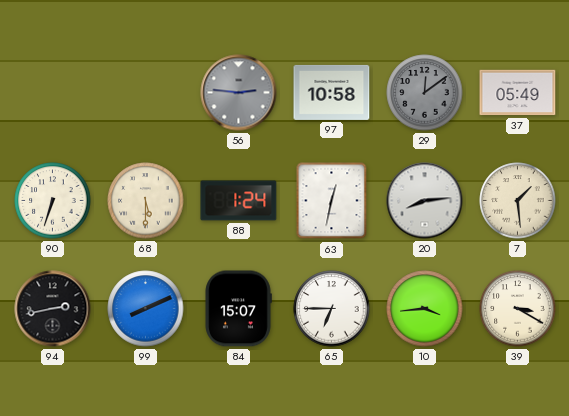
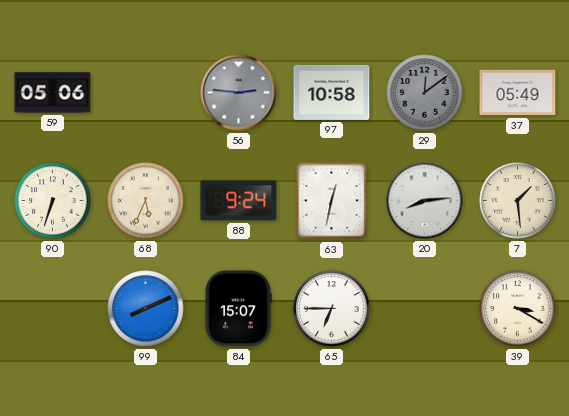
59: none -> 05:06 (53, 93)
68: 5:30 -> 5:34 (146, 201)
88: 1:24 -> 9:24 (239, 201)
94: 2:43 -> none (53, 309)
10: 3:44 -> none (425, 309)
